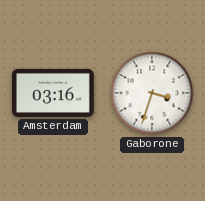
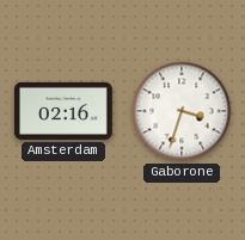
Amsterdam: 03:16 -> 02:16 (63, 111)
